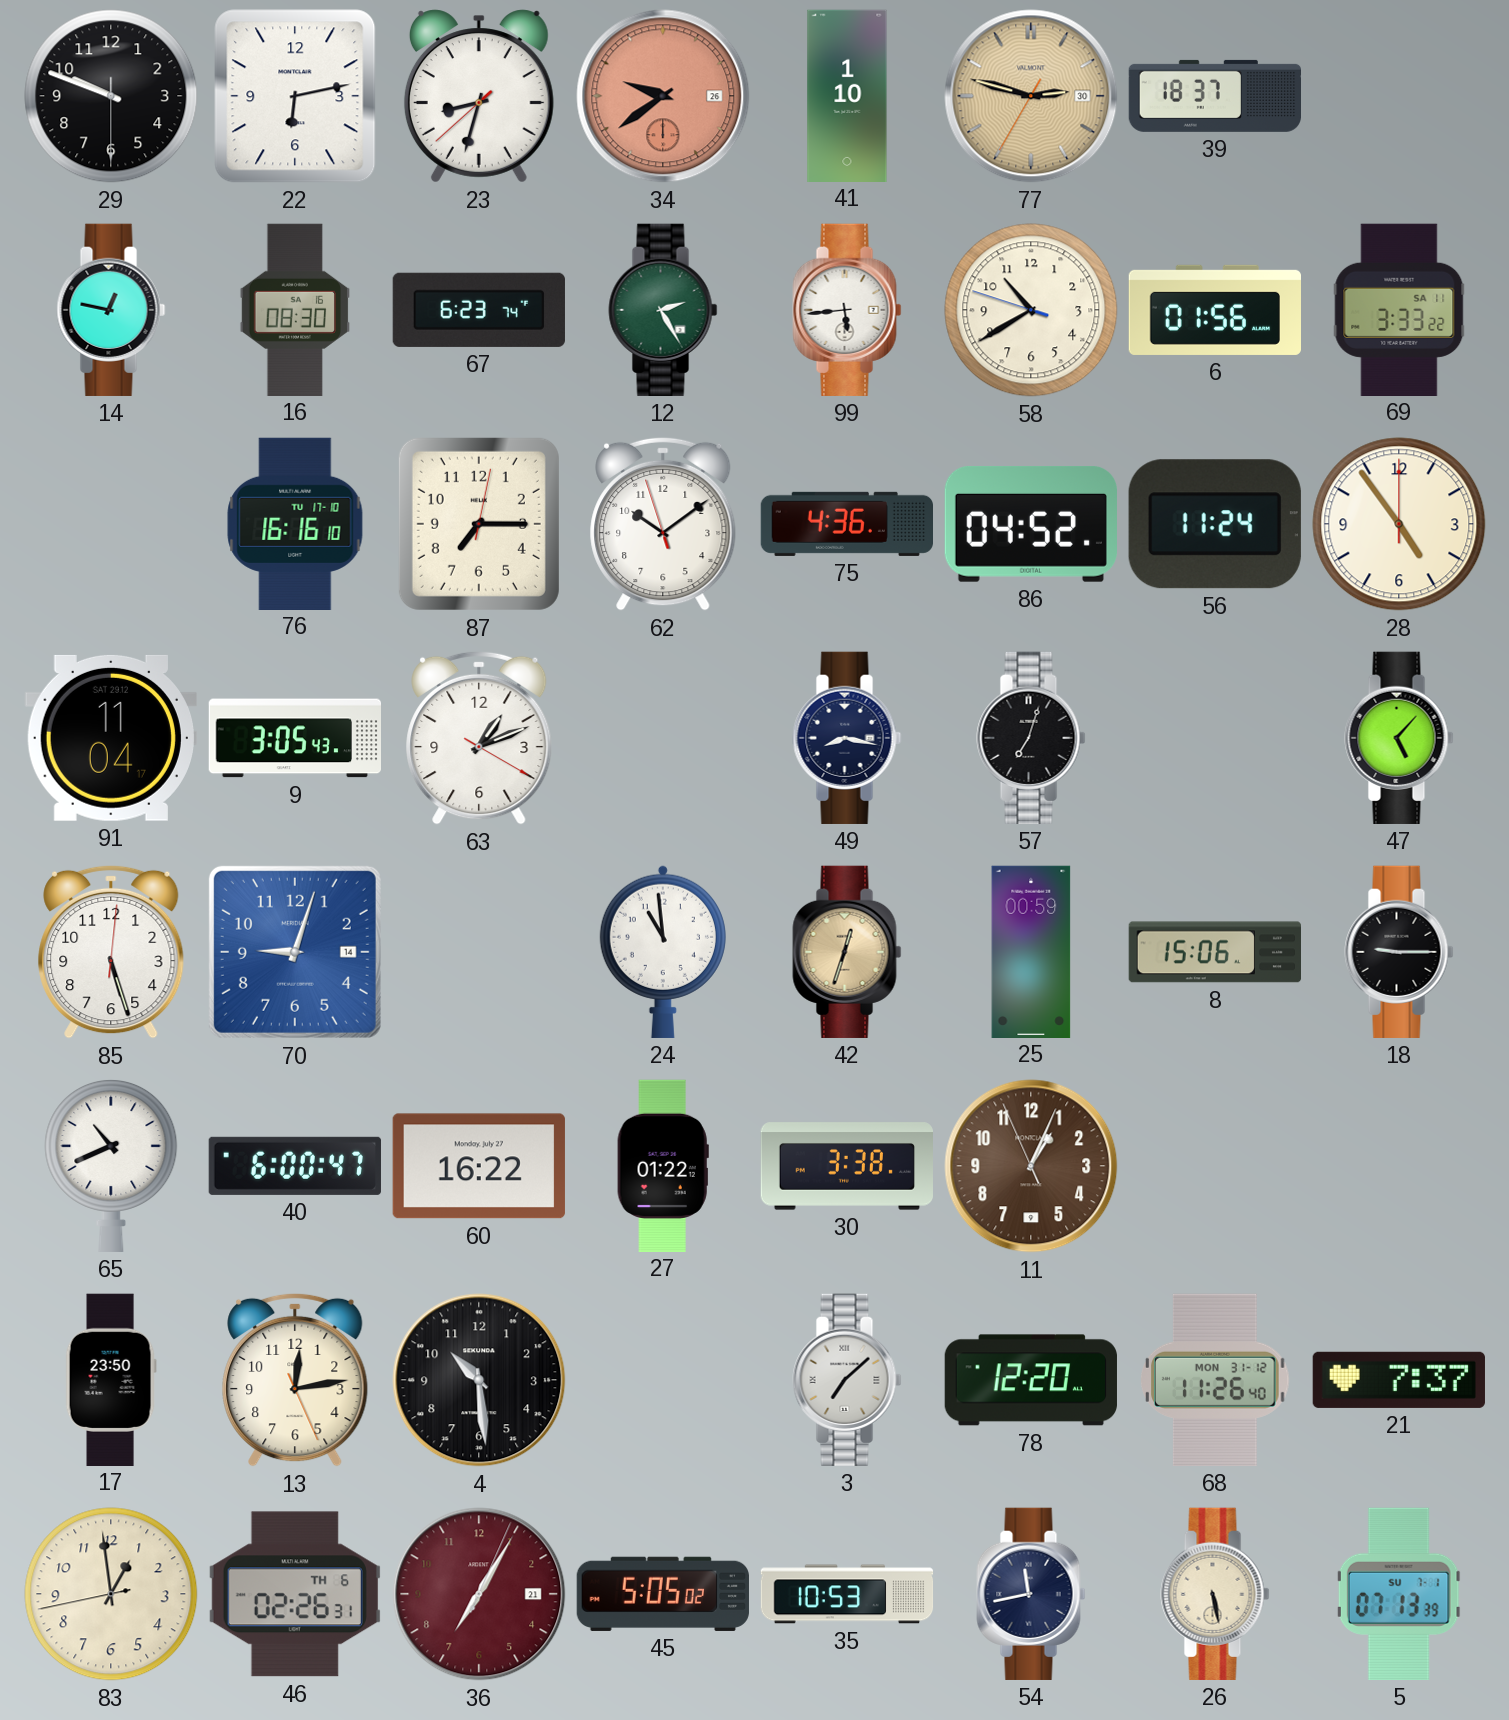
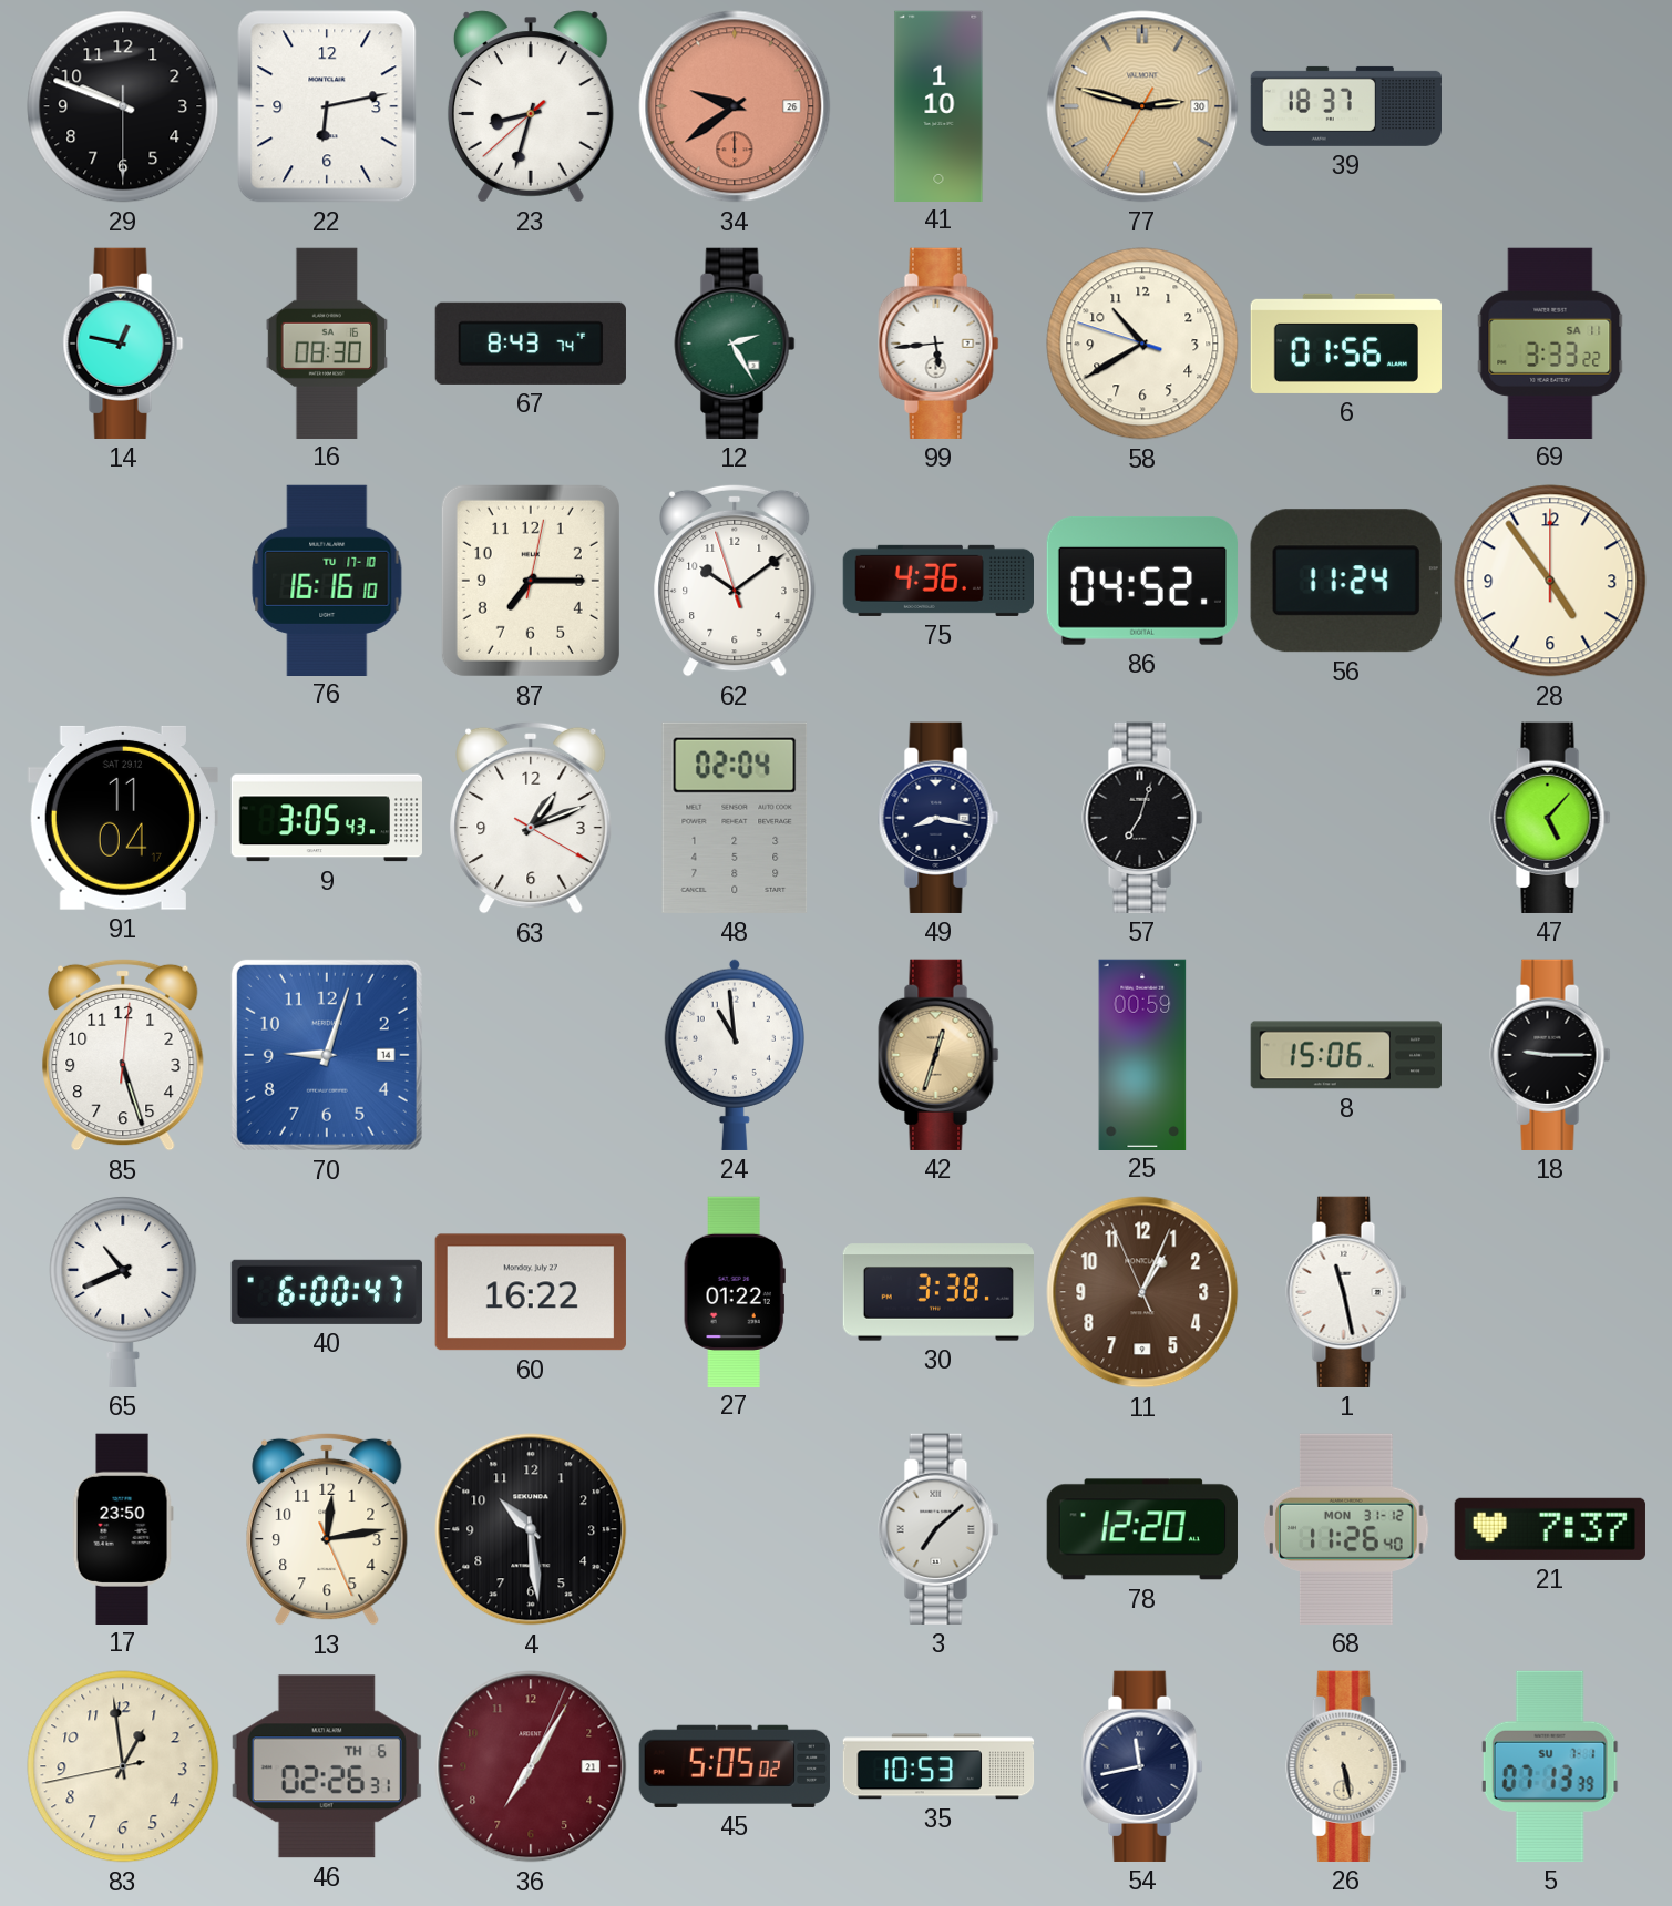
67: 6:23 -> 8:43 (531, 344)
48: none -> 02:04 (735, 818)
1: none -> 11:28 (1346, 1292)
